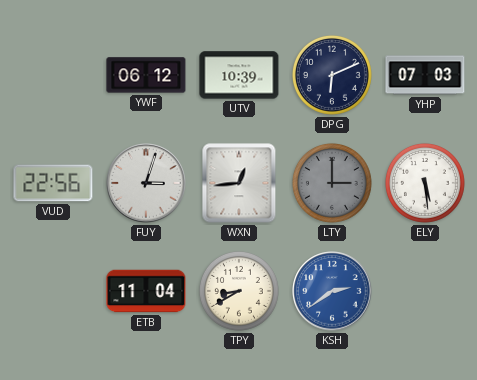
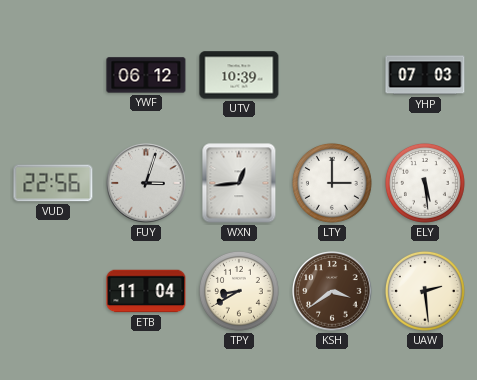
DPG: 6:11 -> none (332, 75)
LTY dial: grey -> white (332, 183)
KSH: 2:39 -> 3:39 (332, 291)
KSH dial: blue -> brown (332, 291)
UAW: none -> 2:29 (425, 291)
